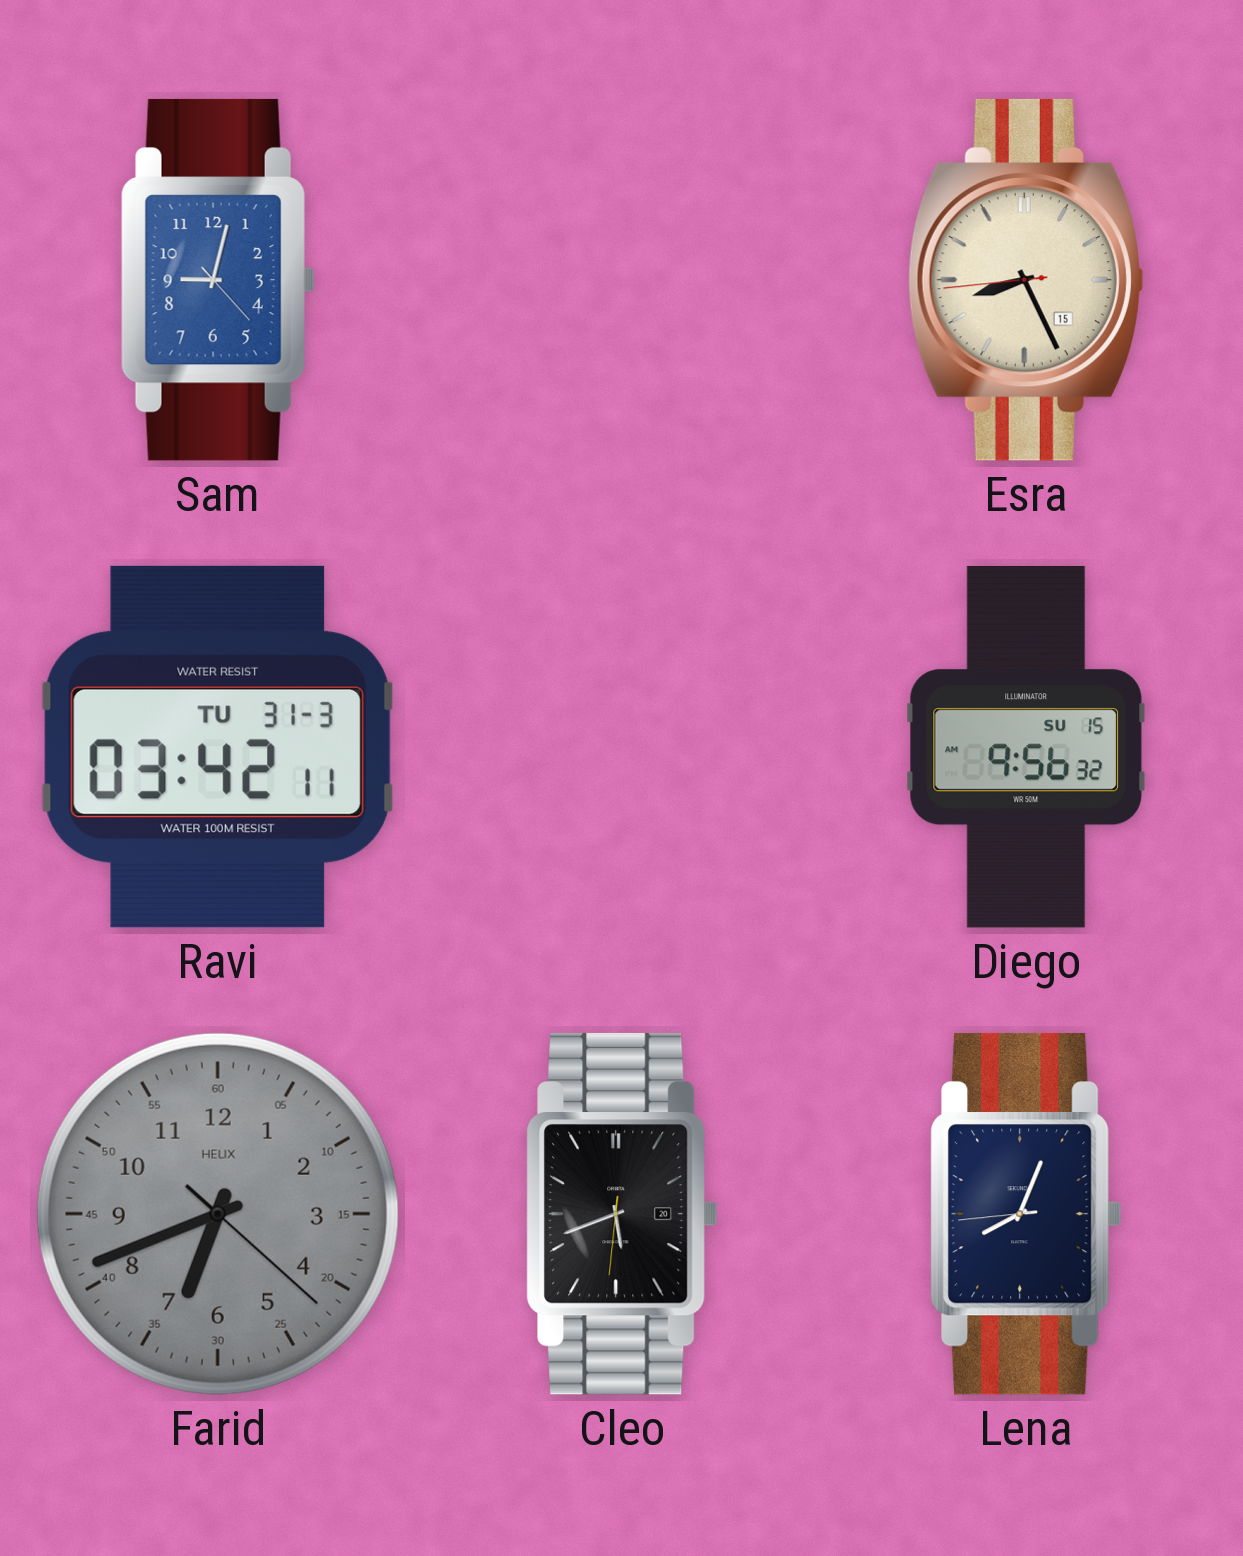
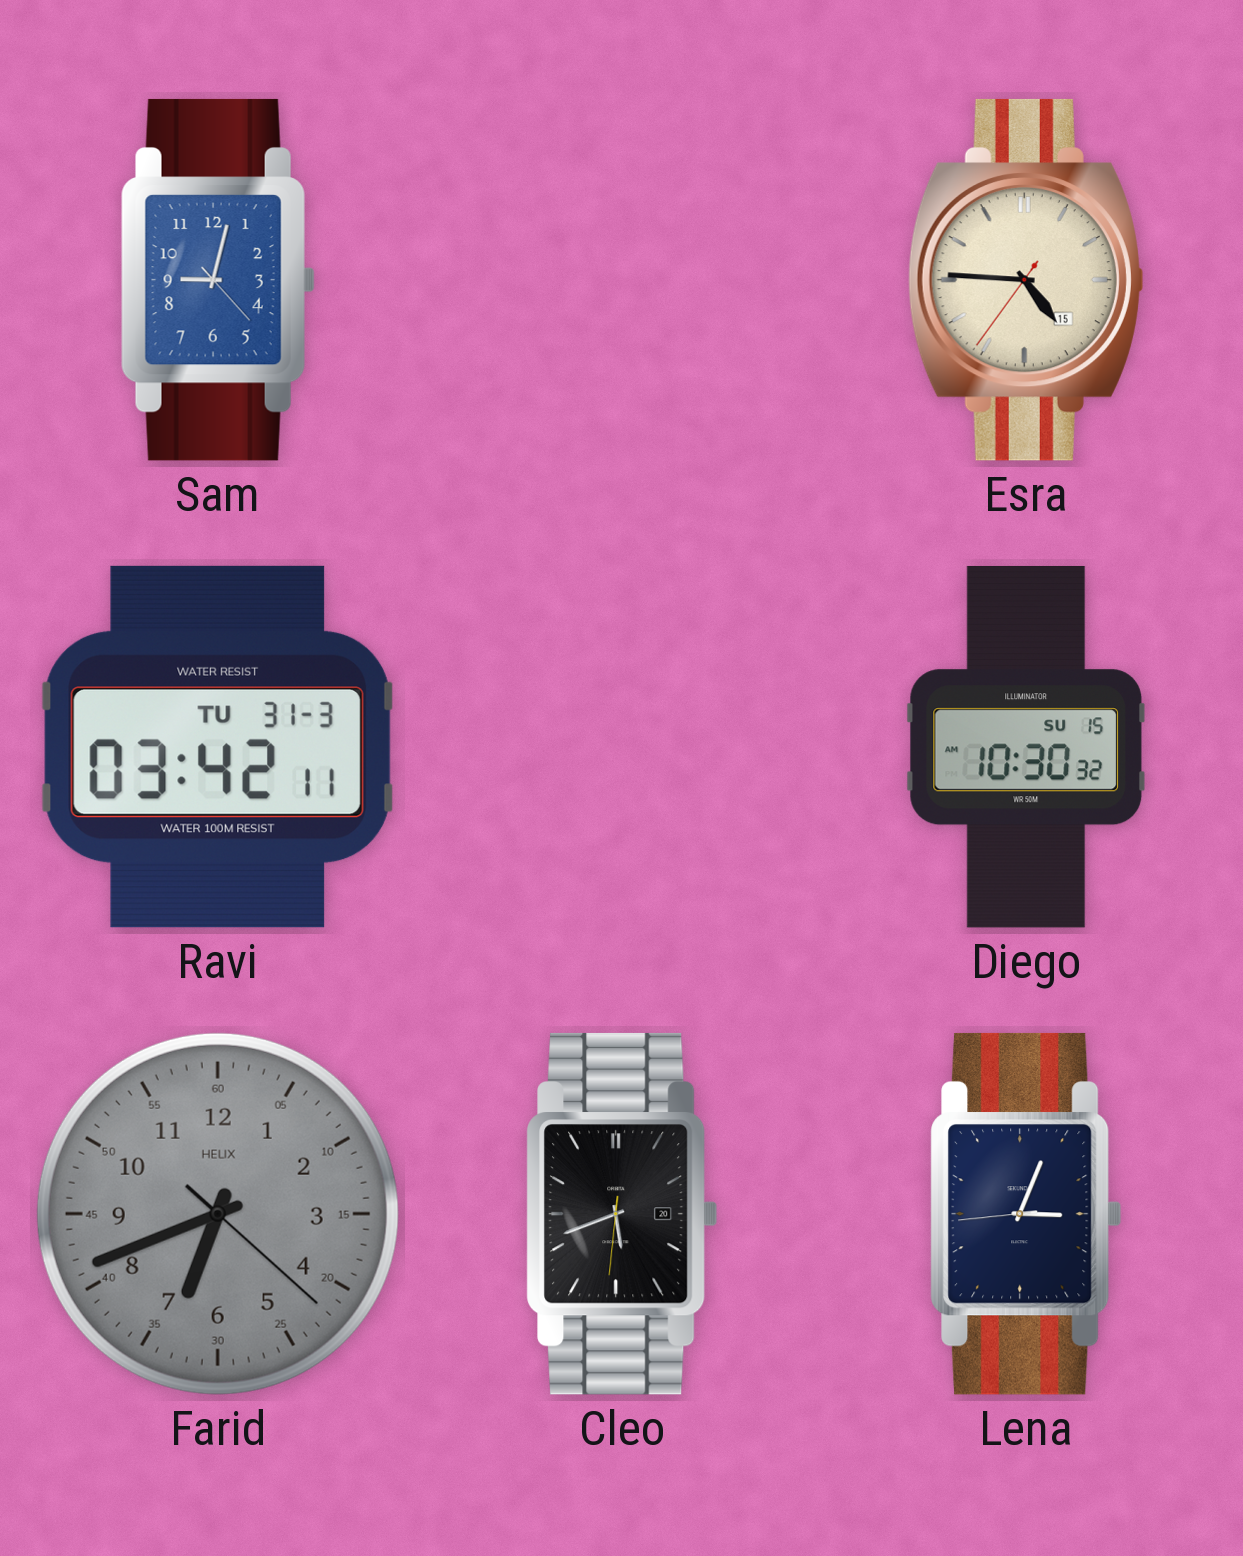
Esra: 8:25 -> 4:45 (1025, 280)
Diego: 9:56 -> 10:30 (1026, 747)
Lena: 8:03 -> 3:03 (1026, 1214)
